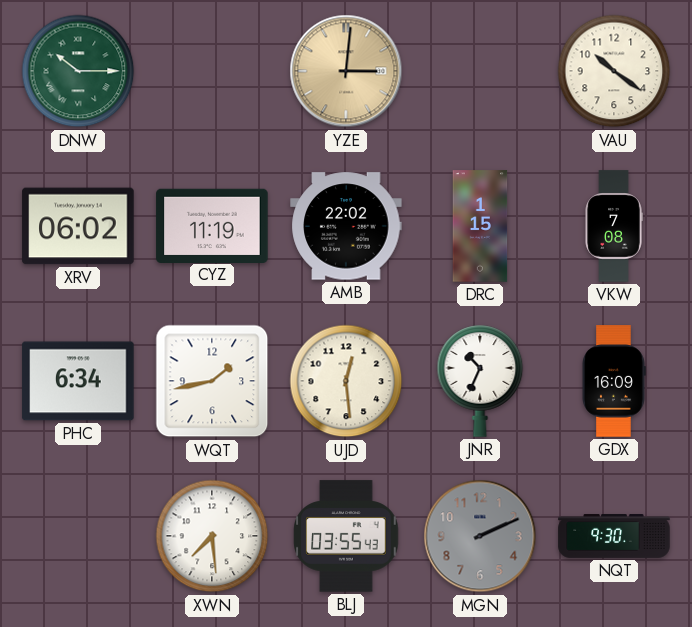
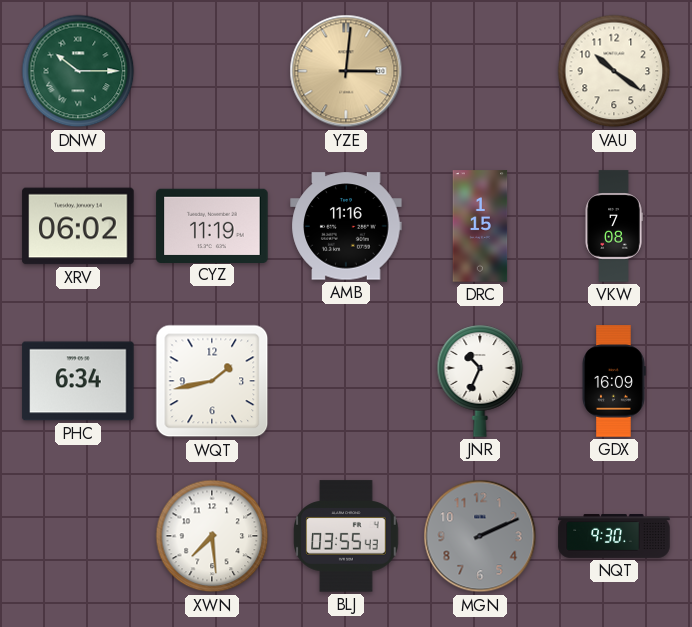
AMB: 22:02 -> 11:16 (346, 226)
UJD: 12:29 -> none (346, 381)
